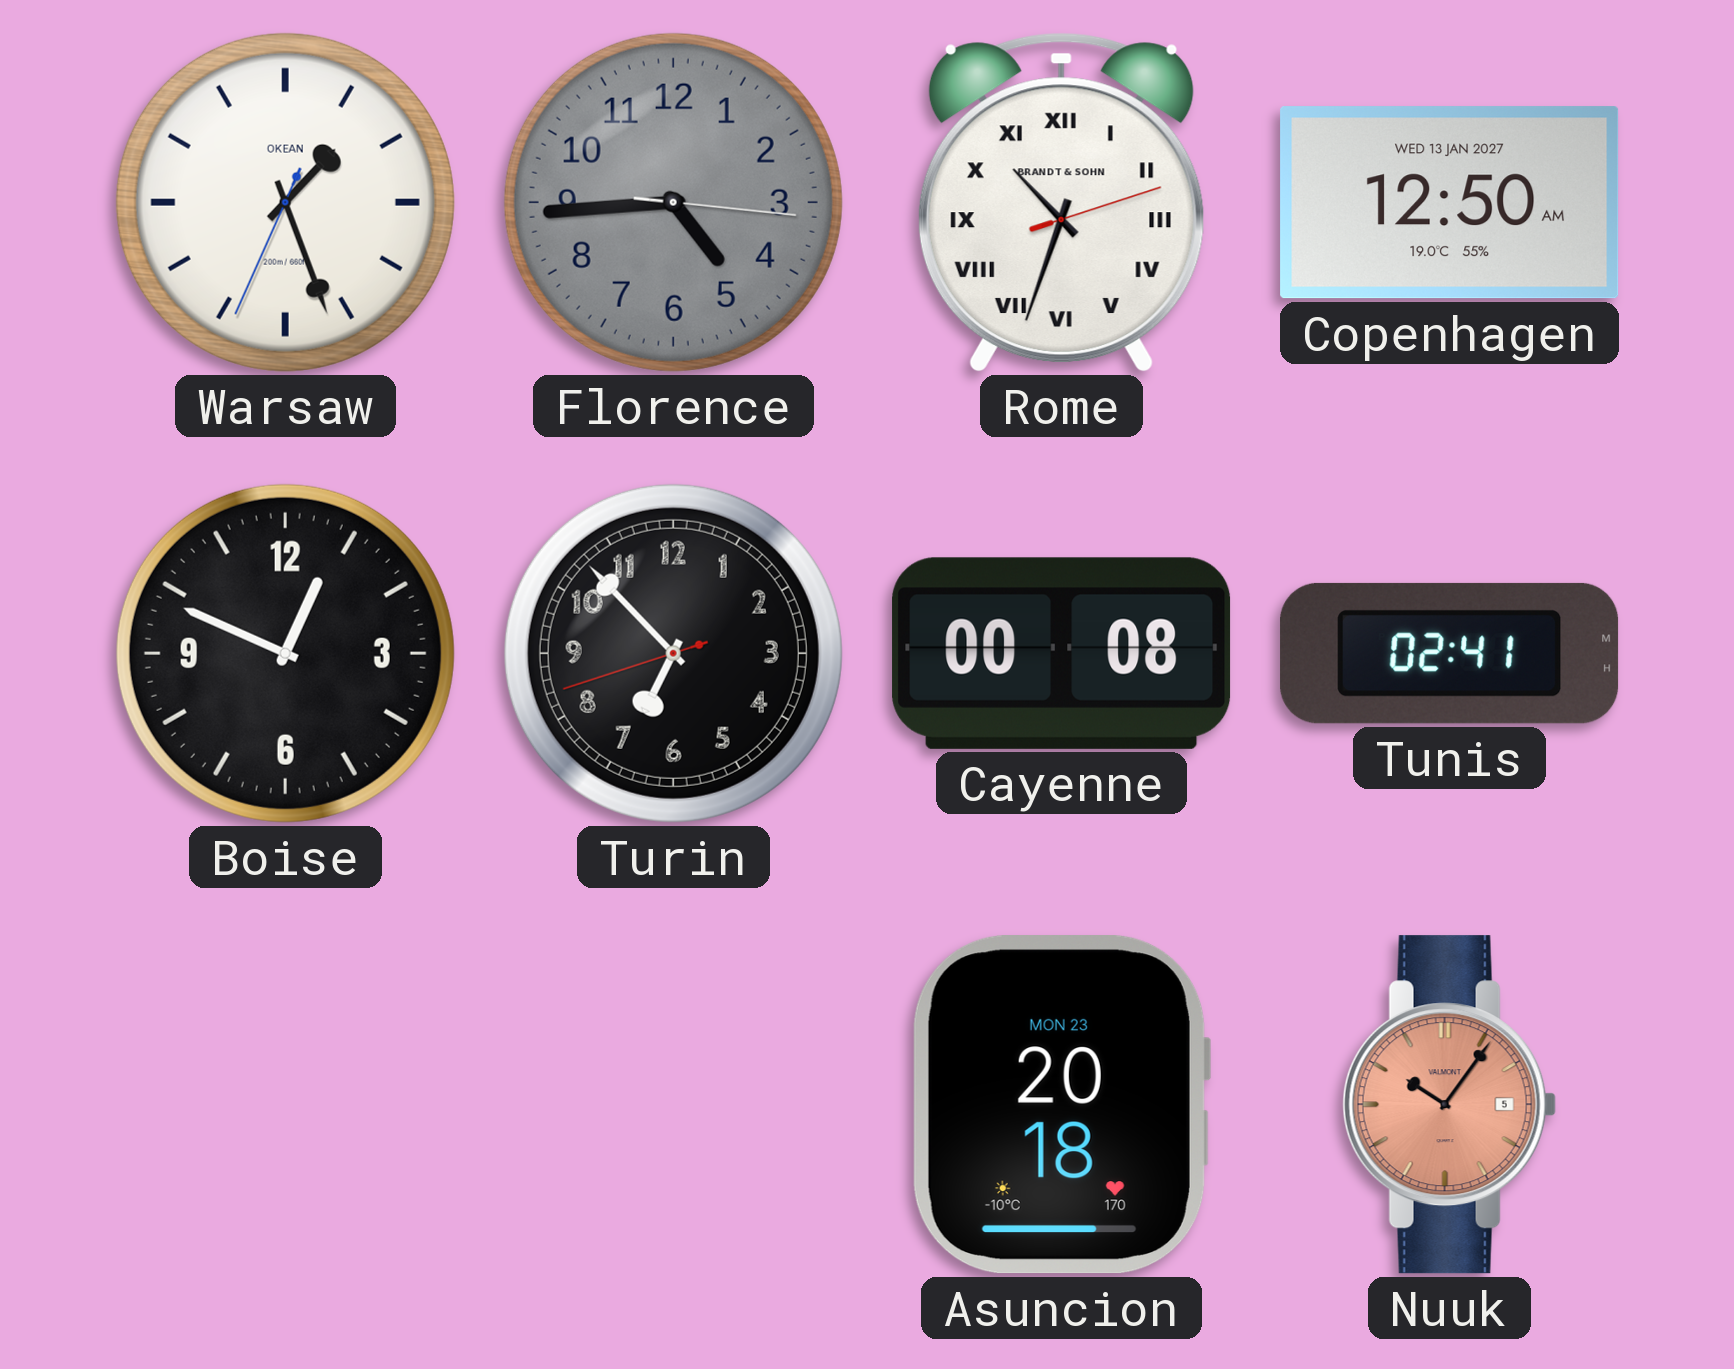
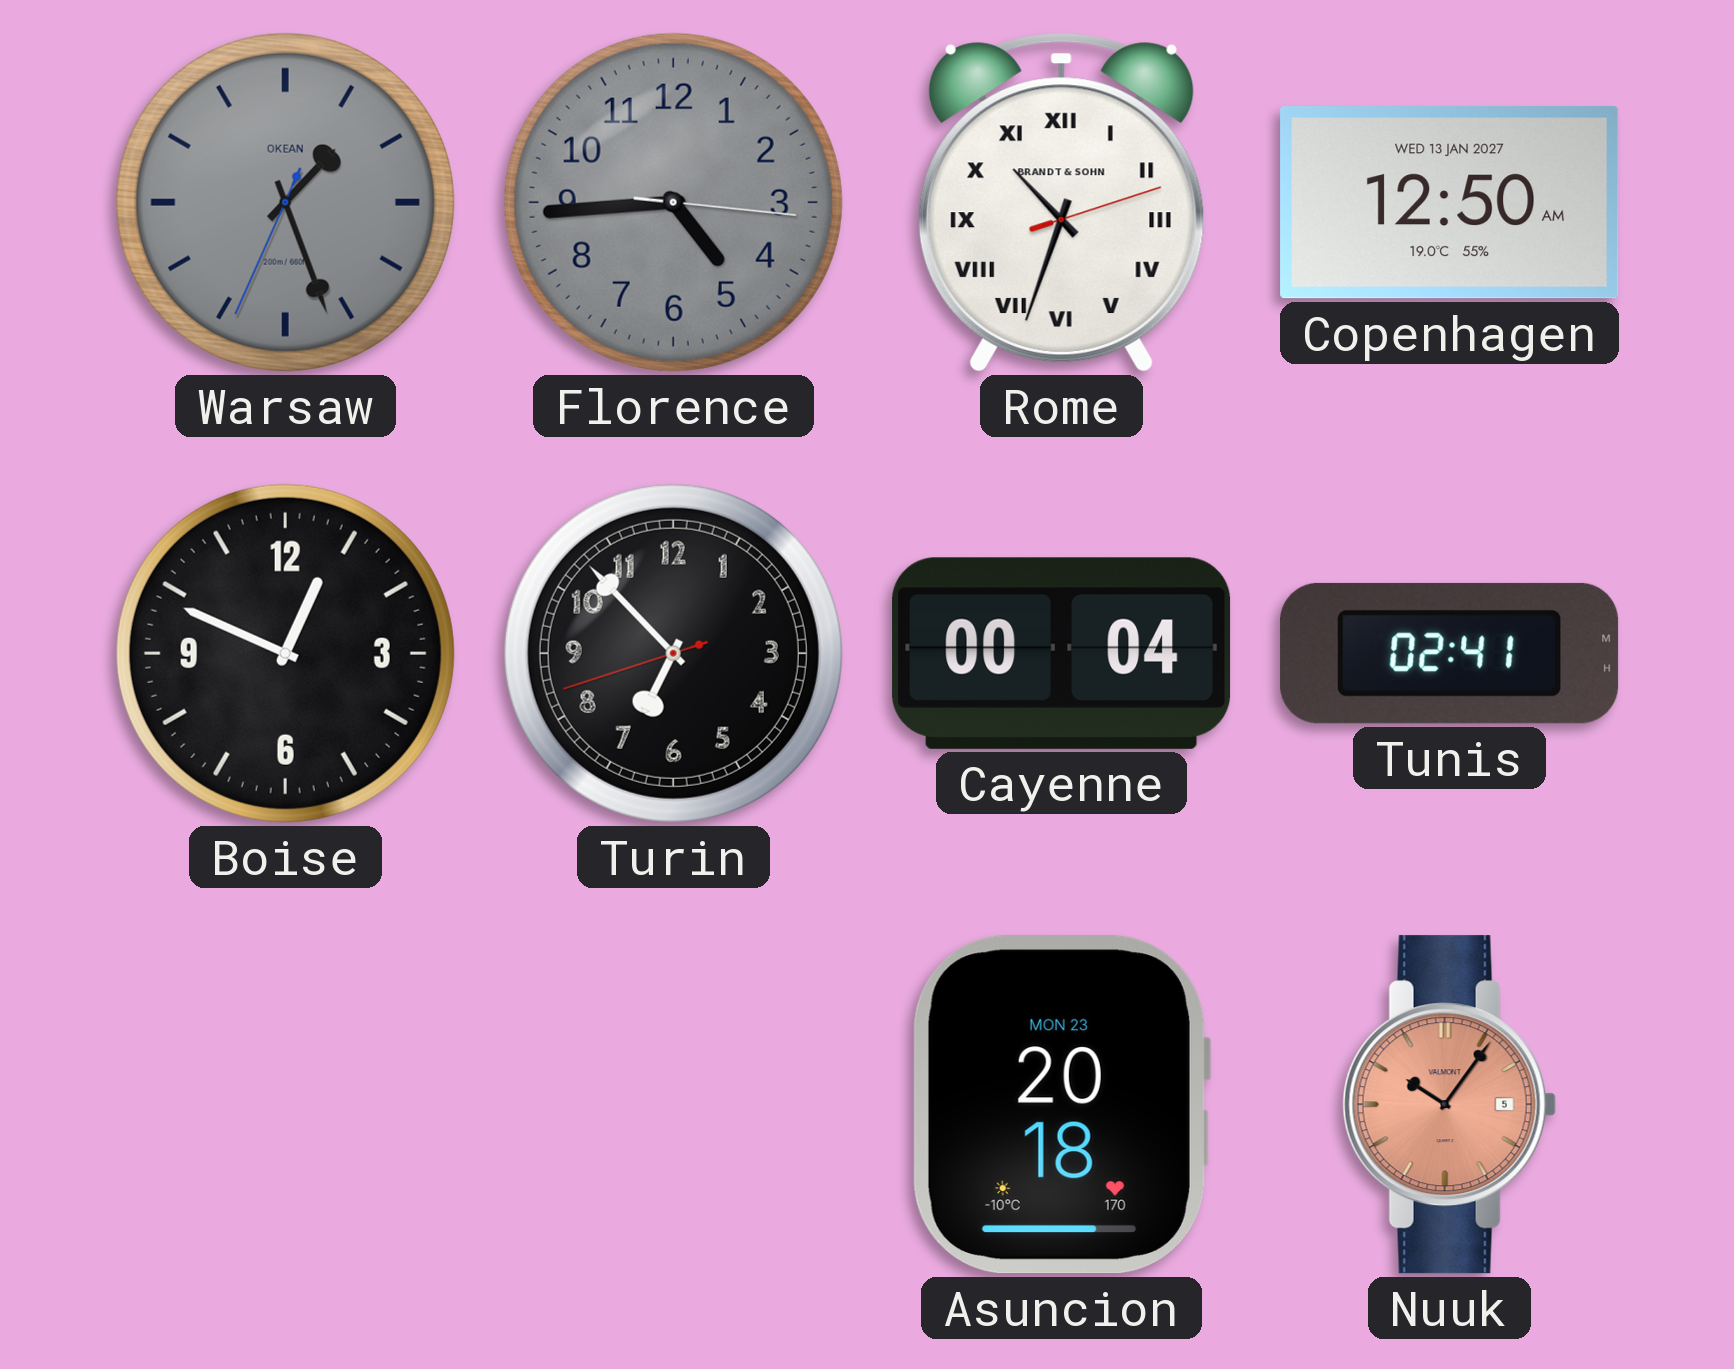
Warsaw dial: white -> grey (285, 202)
Cayenne: 00:08 -> 00:04 (1062, 653)
